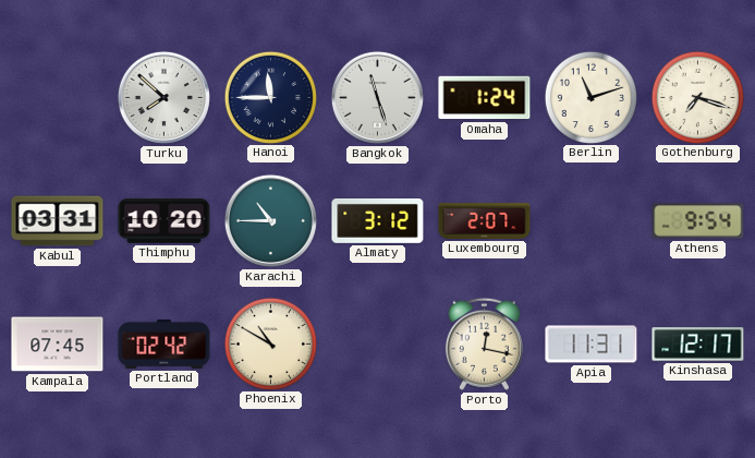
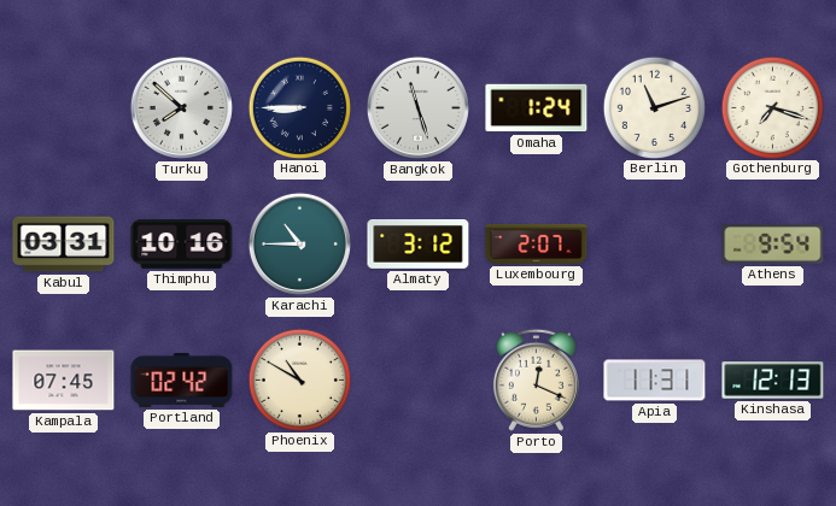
Hanoi: 11:45 -> 8:45 (299, 107)
Thimphu: 10:20 -> 10:16 (182, 245)
Porto: 12:17 -> 12:19 (536, 379)
Kinshasa: 12:17 -> 12:13 (773, 381)
